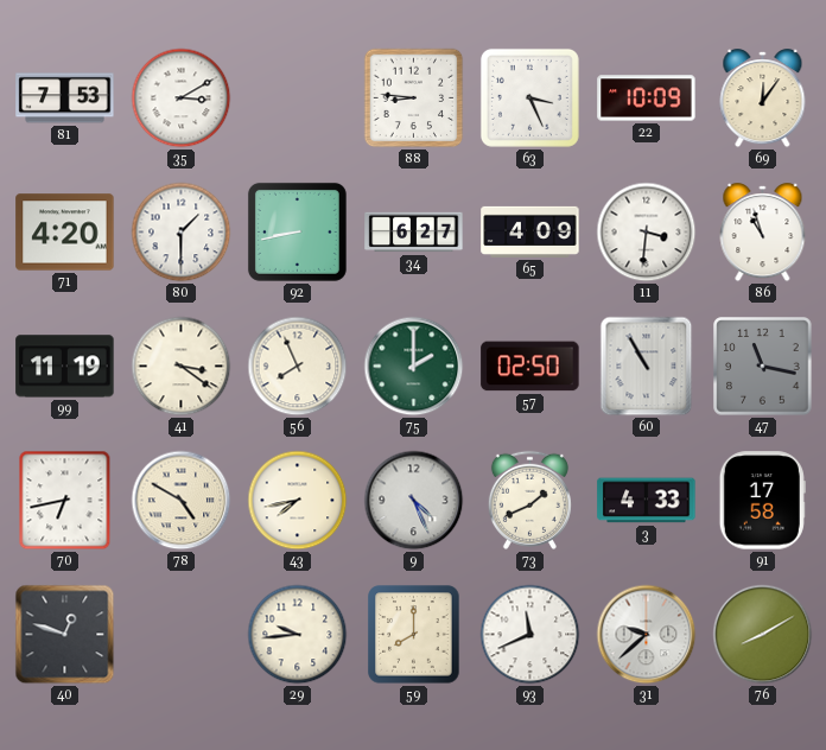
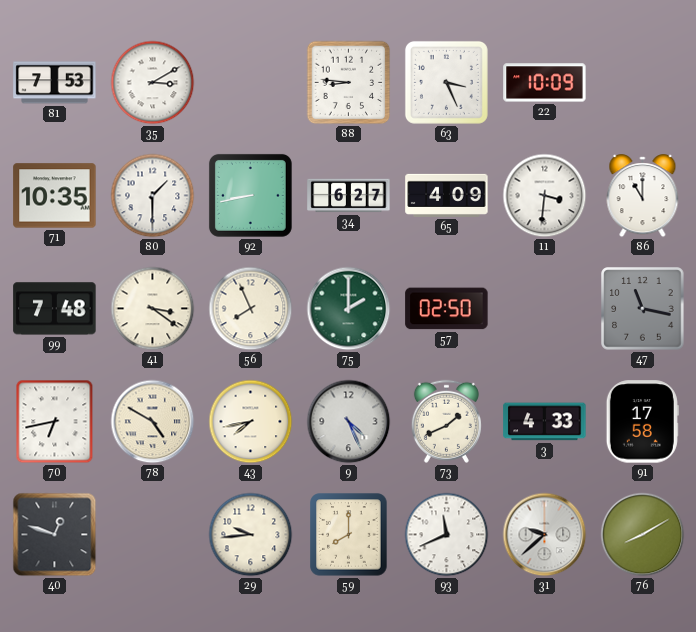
69: 12:06 -> none (763, 98)
71: 4:20 -> 10:35 (55, 196)
86: 10:57 -> 11:00 (643, 196)
99: 11:19 -> 7:48 (55, 309)
60: 10:55 -> none (647, 367)
